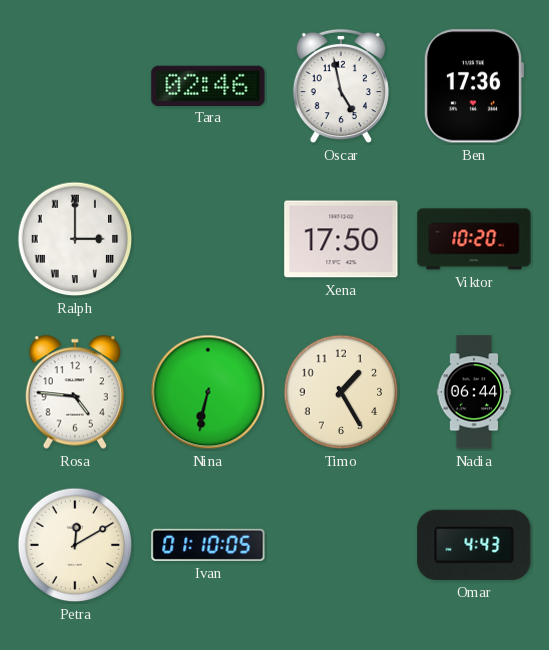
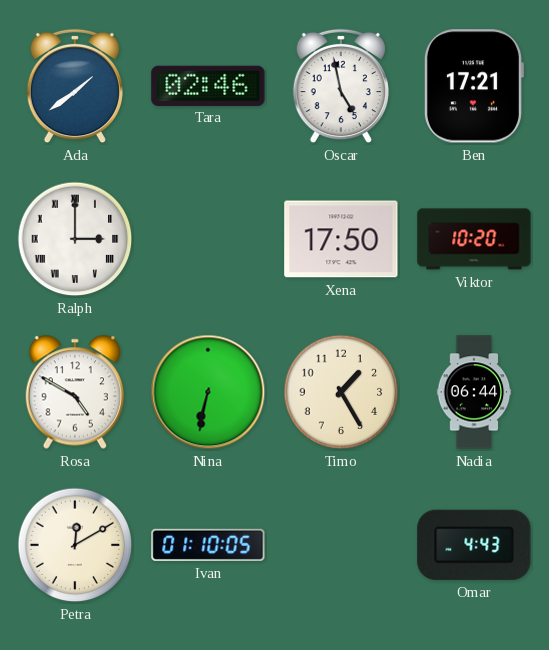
Ada: none -> 1:39 (75, 86)
Ben: 17:36 -> 17:21 (473, 86)
Rosa: 4:46 -> 4:50 (74, 392)
